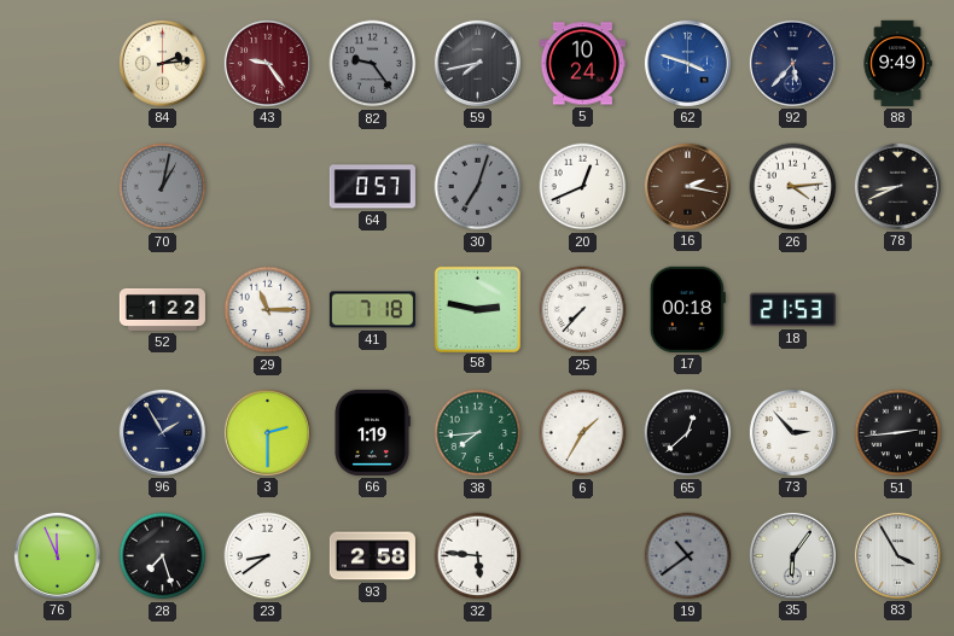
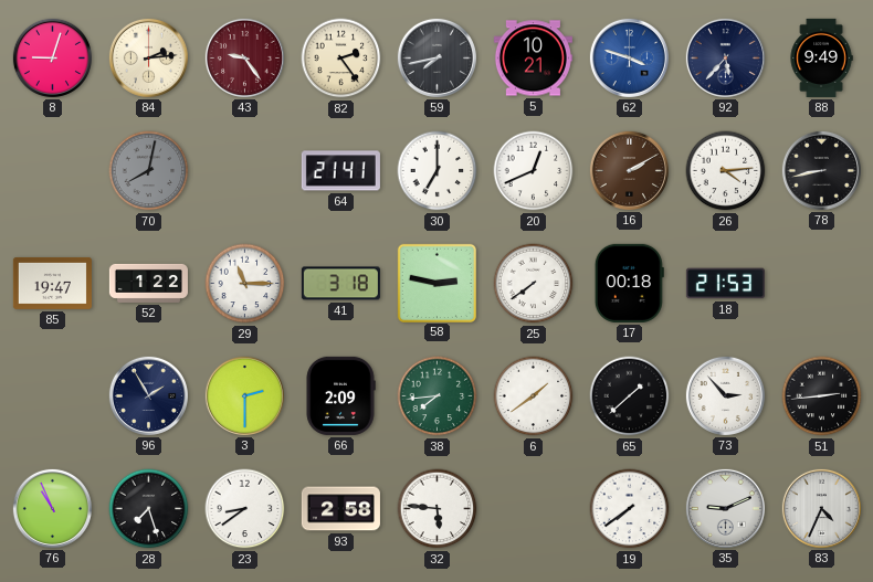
8: none -> 9:03 (52, 57)
82: 9:24 -> 2:24 (341, 59)
82 dial: grey -> cream (341, 59)
5: 10:24 -> 10:21 (533, 59)
70: 1:02 -> 8:02 (149, 171)
64: 0:57 -> 21:41 (340, 171)
30: 7:03 -> 7:00 (438, 171)
30 dial: grey -> white (438, 171)
16: 2:17 -> 2:10 (629, 170)
78: 8:41 -> 8:43 (821, 170)
85: none -> 19:47 (52, 283)
41: 7:18 -> 3:18 (340, 284)
25: 7:37 -> 7:39 (534, 284)
66: 1:19 -> 2:09 (340, 395)
6: 1:35 -> 1:39 (534, 396)
65: 12:38 -> 1:38 (630, 396)
76: 11:56 -> 10:56 (52, 508)
19: 10:39 -> 7:39 (630, 509)
19 dial: grey -> white (630, 509)
35: 6:06 -> 9:11 (725, 508)
83: 3:55 -> 4:34 (821, 508)
